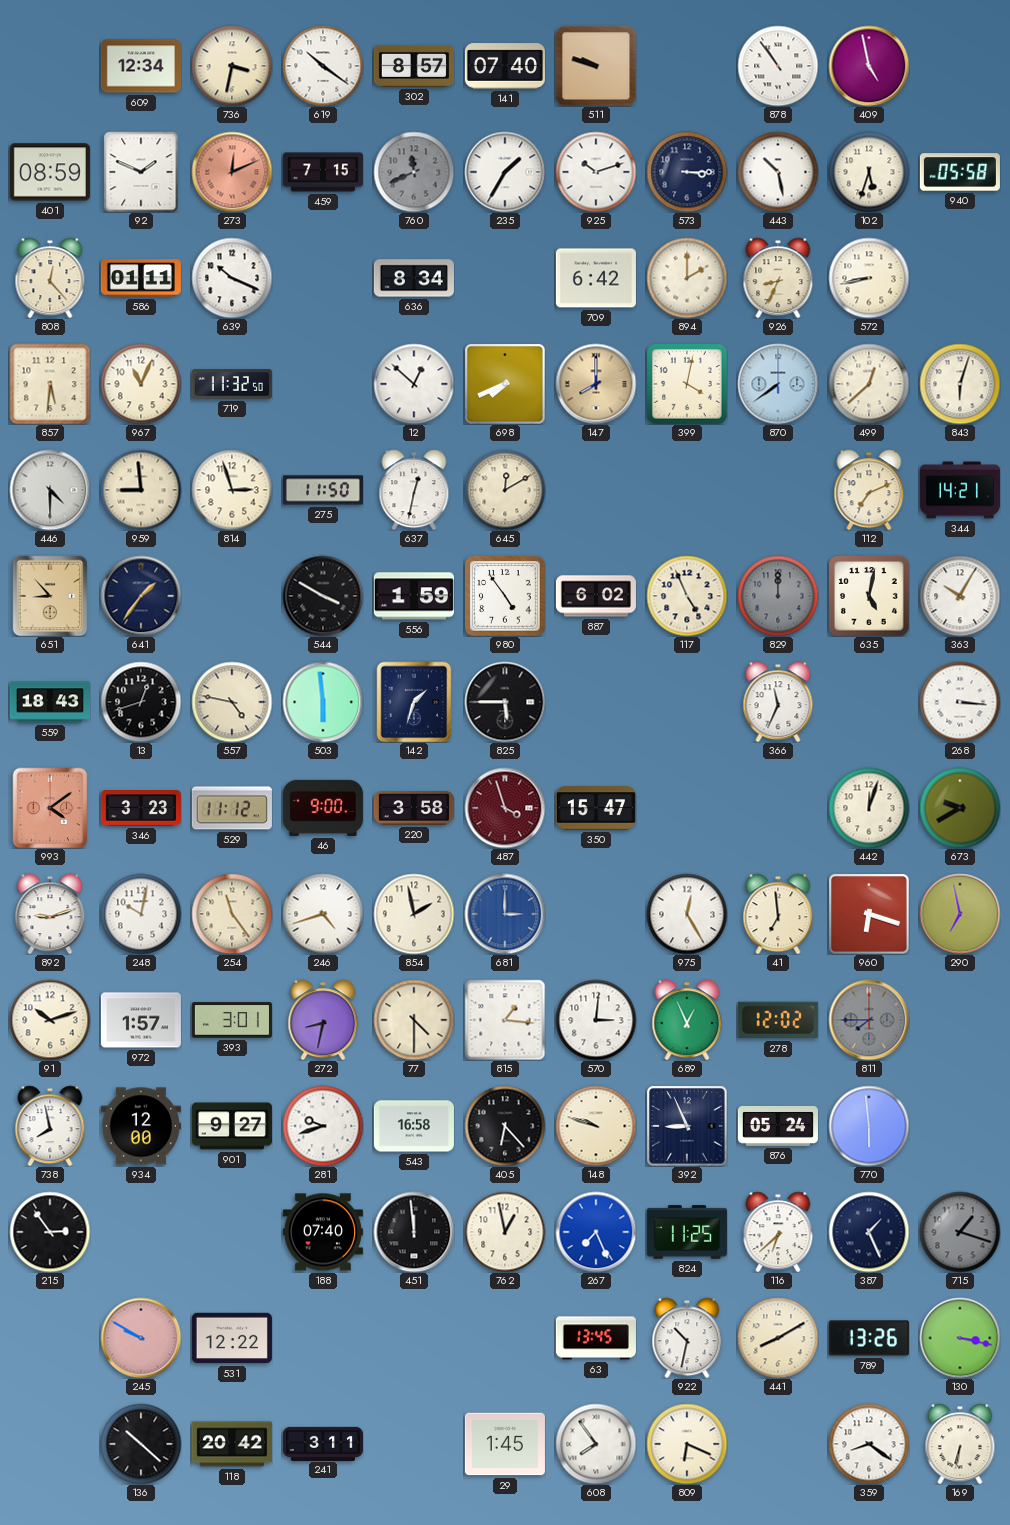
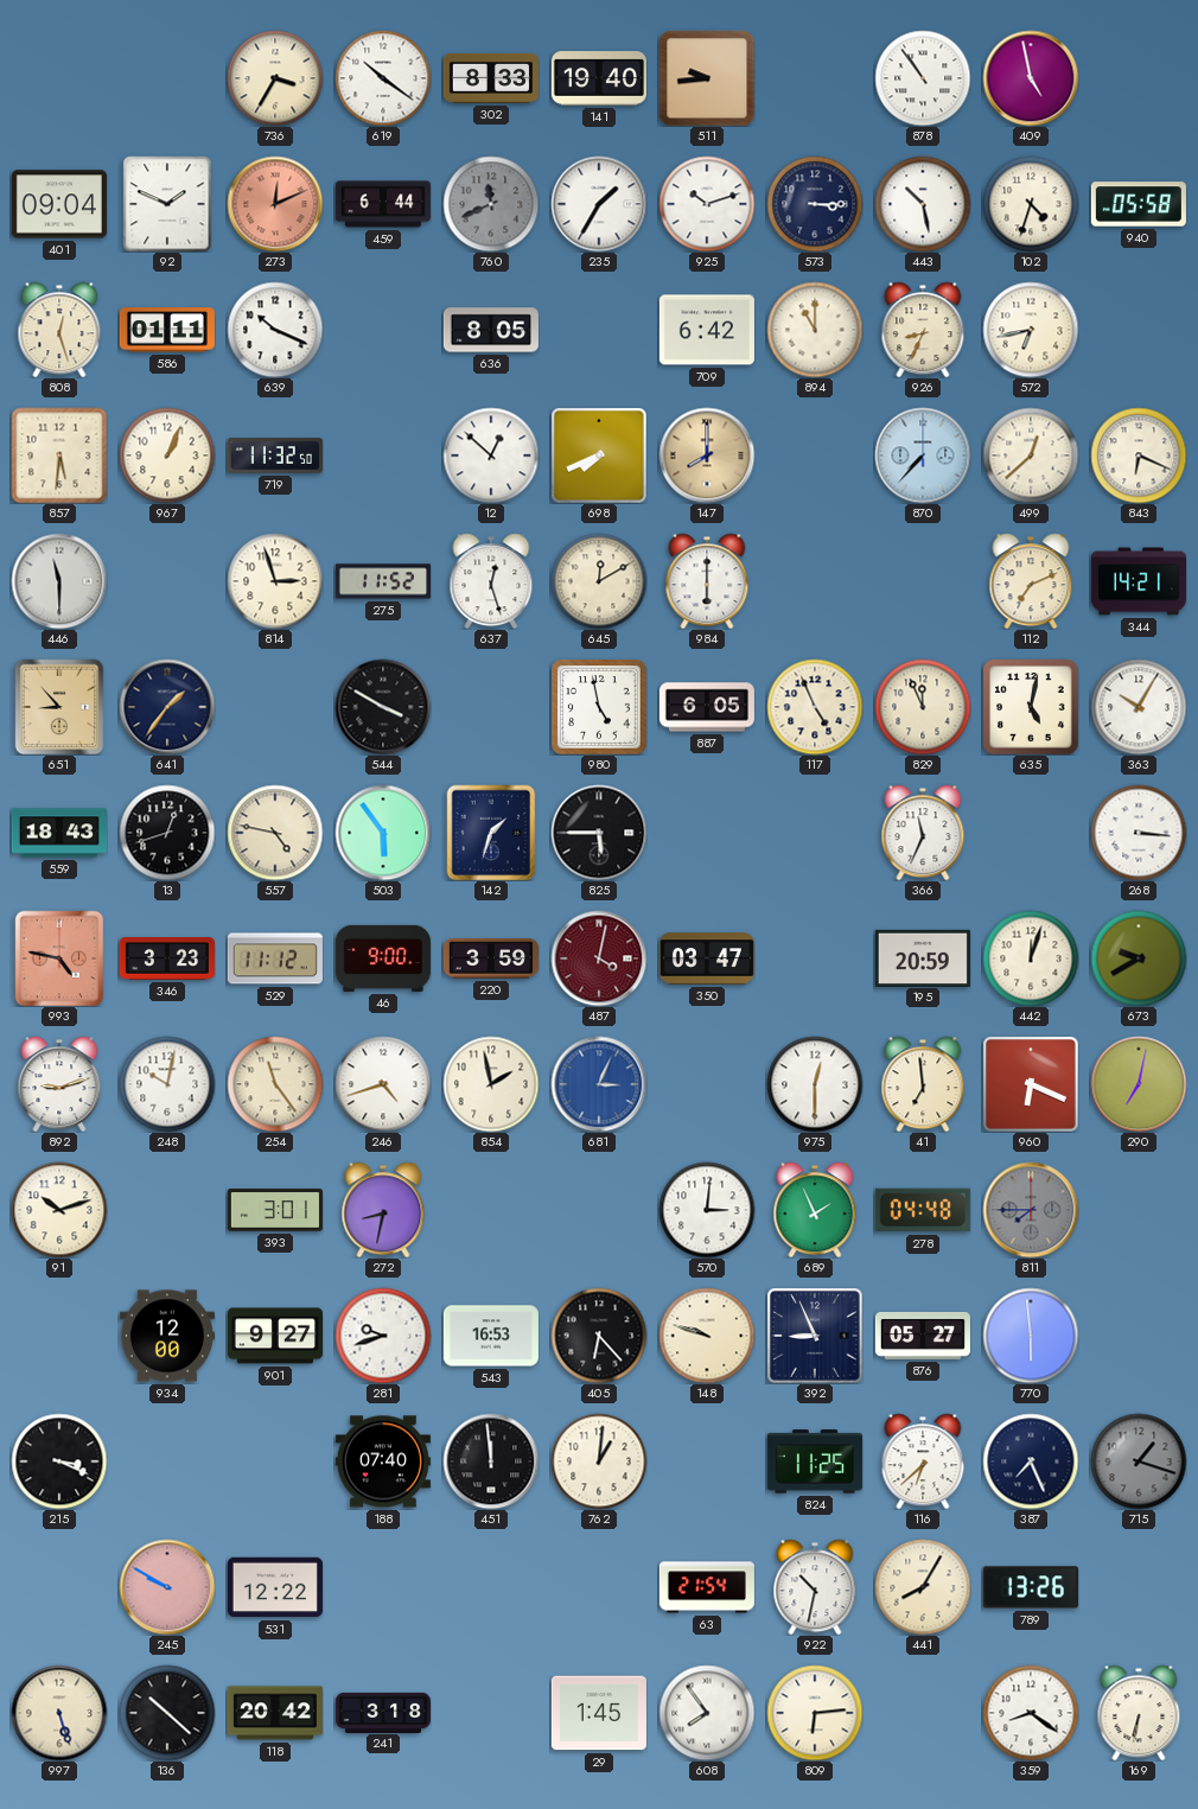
609: 12:34 -> none (141, 66)
736: 3:32 -> 3:35 (275, 78)
302: 8:57 -> 8:33 (491, 78)
141: 07:40 -> 19:40 (599, 78)
511: 9:48 -> 9:44 (707, 78)
401: 08:59 -> 09:04 (59, 204)
459: 7:15 -> 6:44 (383, 204)
102: 5:33 -> 4:33 (1031, 204)
808: 12:23 -> 12:27 (59, 330)
636: 8:34 -> 8:05 (491, 330)
894: 2:00 -> 11:00 (815, 330)
572: 8:43 -> 6:43 (1031, 330)
967: 11:04 -> 1:04 (167, 456)
399: 4:02 -> none (687, 384)
870: 7:39 -> 7:37 (923, 456)
843: 6:03 -> 6:19 (1139, 456)
446: 4:30 -> 11:30 (59, 581)
959: 8:59 -> none (141, 490)
275: 11:50 -> 11:52 (383, 581)
637: 12:32 -> 12:27 (491, 581)
984: none -> 6:00 (707, 581)
556: 1:59 -> none (414, 596)
980: 4:54 -> 4:58 (599, 707)
887: 6:02 -> 6:05 (707, 707)
829: 12:00 -> 11:56 (923, 707)
829 dial: grey -> cream (923, 707)
503: 5:59 -> 5:54 (383, 833)
993: 4:09 -> 4:47 (59, 958)
220: 3:58 -> 3:59 (491, 958)
487: 3:57 -> 4:02 (599, 958)
350: 15:47 -> 03:47 (707, 958)
195: none -> 20:59 (923, 957)
681: 3:00 -> 3:04 (599, 1084)
975: 12:25 -> 12:30 (815, 1084)
960: 6:18 -> 6:19 (1031, 1084)
290: 6:58 -> 7:02 (1139, 1084)
972: 1:57 -> none (141, 1020)
77: 4:30 -> none (414, 1020)
815: 1:16 -> none (505, 1020)
689: 12:56 -> 1:56 (815, 1210)
278: 12:02 -> 04:48 (923, 1210)
738: 7:58 -> none (50, 1126)
543: 16:58 -> 16:53 (491, 1336)
876: 05:24 -> 05:27 (923, 1336)
215: 2:54 -> 3:19 (59, 1461)
762: 12:58 -> 1:01 (599, 1461)
267: 7:26 -> none (596, 1232)
387: 1:26 -> 7:26 (1031, 1461)
63: 13:45 -> 21:54 (707, 1587)
441: 8:10 -> 8:05 (923, 1587)
130: 3:17 -> none (960, 1338)
997: none -> 5:27 (59, 1713)
241: 3:11 -> 3:18 (383, 1712)
809: 6:19 -> 6:14 (815, 1713)
